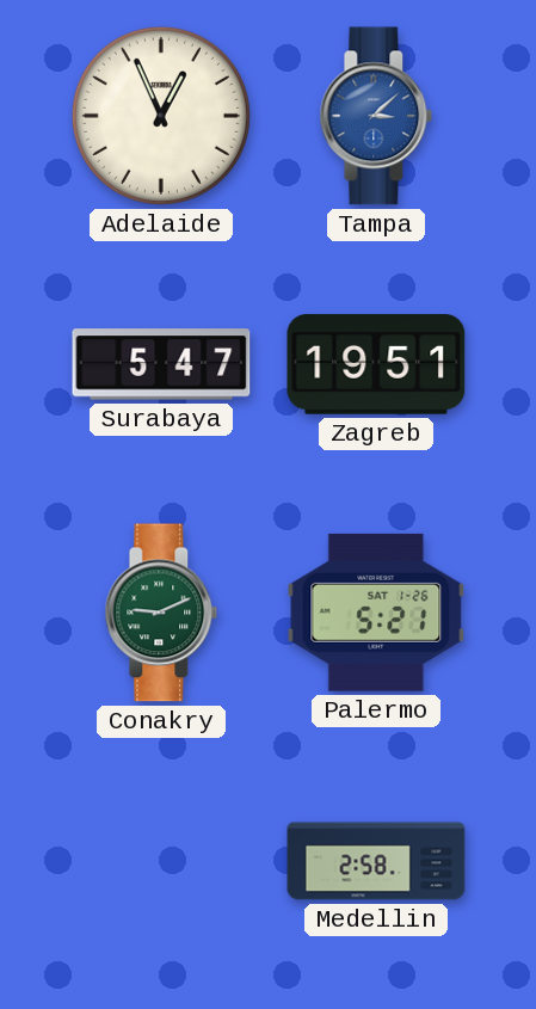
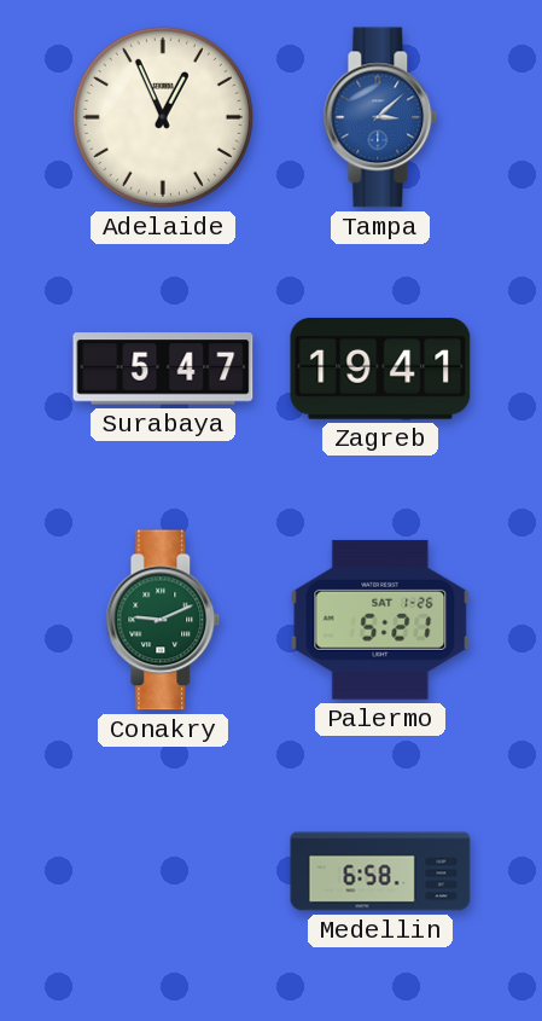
Zagreb: 19:51 -> 19:41 (380, 369)
Medellin: 2:58 -> 6:58 (380, 871)
